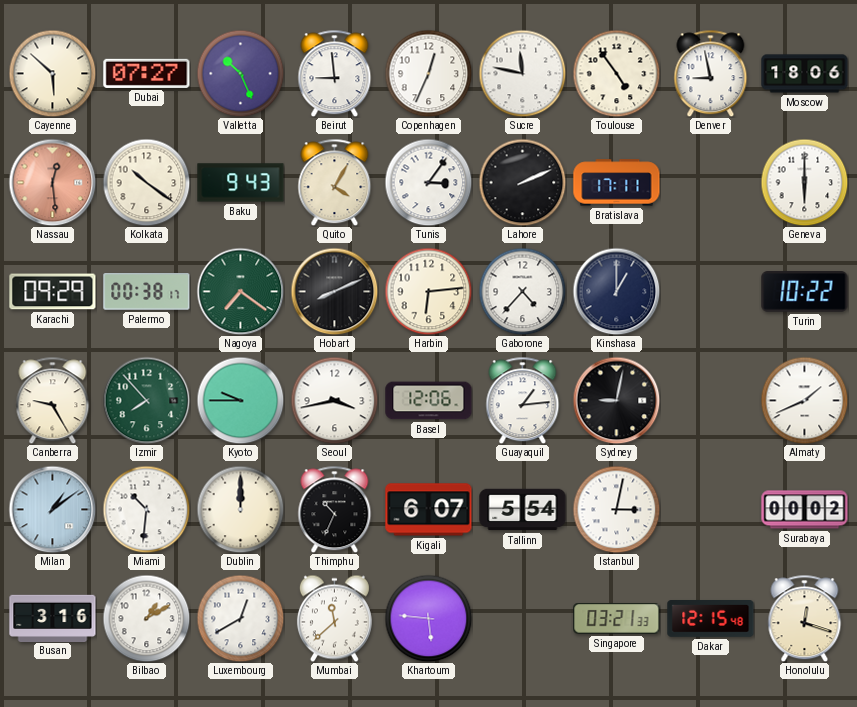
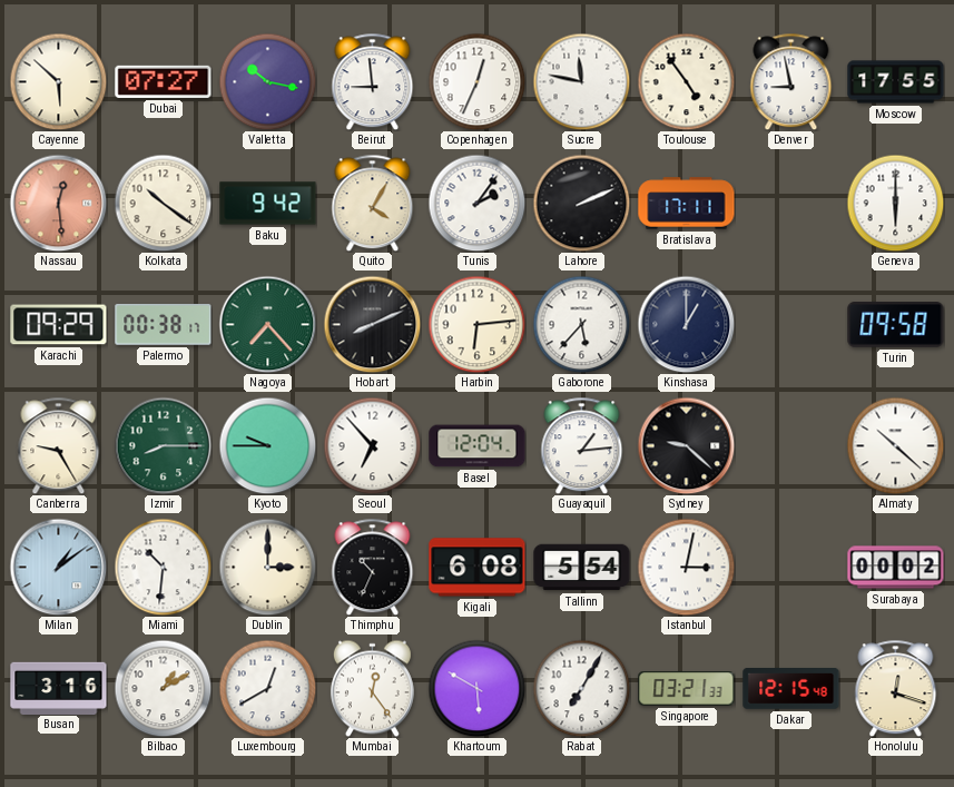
Valletta: 10:26 -> 10:17 (267, 81)
Moscow: 18:06 -> 17:55 (896, 82)
Baku: 9:43 -> 9:42 (268, 204)
Tunis: 3:06 -> 2:06 (476, 203)
Nagoya: 7:21 -> 7:23 (267, 324)
Gaborone: 4:37 -> 5:37 (581, 324)
Turin: 10:22 -> 09:58 (896, 325)
Izmir: 7:53 -> 8:15 (163, 445)
Seoul: 3:43 -> 6:53 (372, 445)
Basel: 12:06 -> 12:04 (478, 446)
Sydney: 9:02 -> 9:22 (686, 445)
Almaty: 1:41 -> 10:22 (895, 445)
Dublin: 12:00 -> 3:00 (267, 567)
Kigali: 6:07 -> 6:08 (478, 568)
Mumbai: 11:38 -> 12:24 (372, 688)
Khartoum: 5:46 -> 5:50 (476, 688)
Rabat: none -> 7:05 (581, 688)
